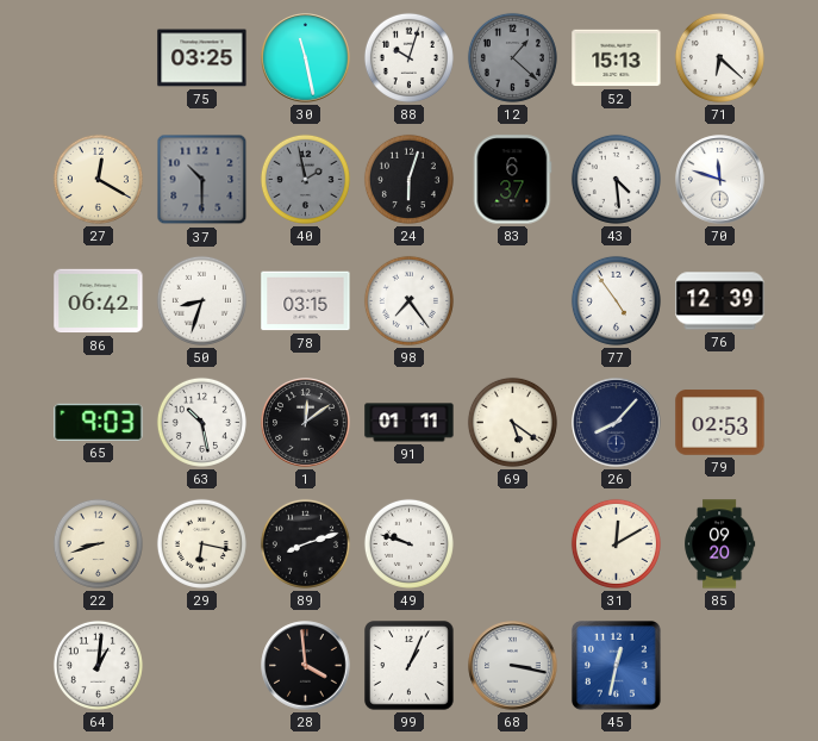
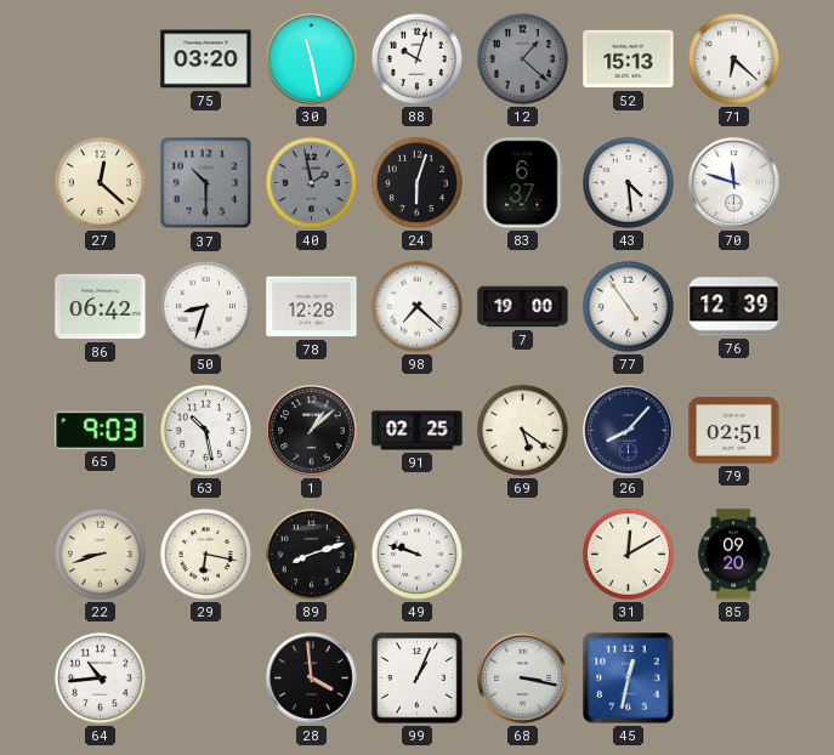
75: 03:25 -> 03:20 (206, 59)
27: 12:20 -> 12:22 (100, 182)
78: 03:15 -> 12:28 (312, 307)
98: 7:24 -> 7:22 (416, 306)
7: none -> 19:00 (523, 307)
1: 12:09 -> 1:08 (312, 431)
91: 01:11 -> 02:25 (418, 431)
79: 02:53 -> 02:51 (734, 431)
64: 1:01 -> 10:44 (100, 677)
